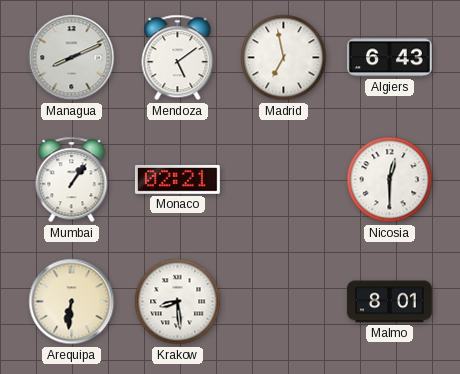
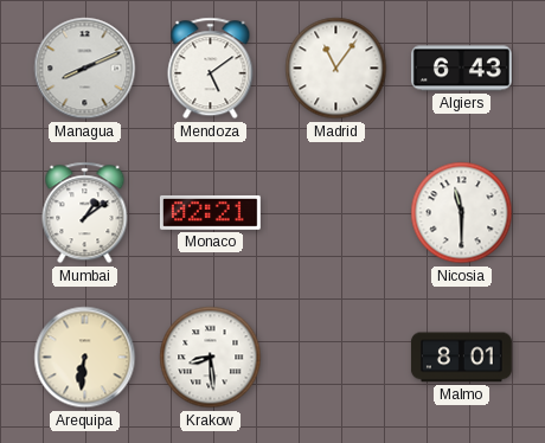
Madrid: 6:58 -> 11:06 (336, 69)
Mumbai: 1:06 -> 1:09 (85, 213)
Nicosia: 12:30 -> 11:30 (462, 213)
